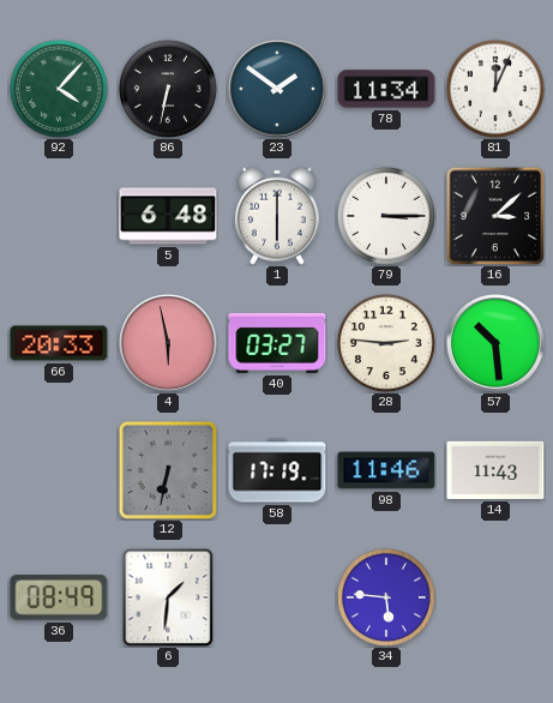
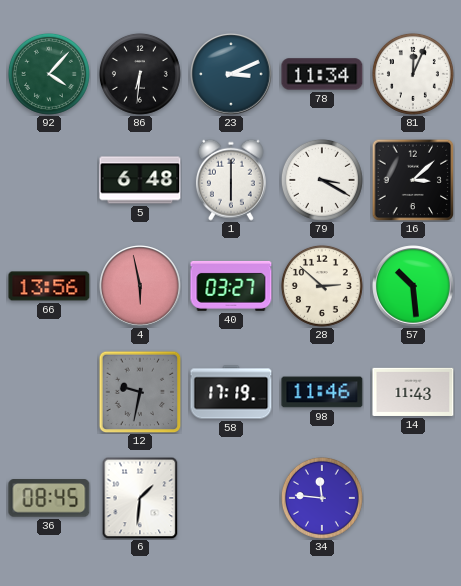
86: 6:32 -> 6:31 (140, 74)
23: 1:51 -> 3:11 (231, 74)
79: 3:15 -> 3:20 (322, 180)
66: 20:33 -> 13:56 (49, 286)
28: 2:46 -> 2:52 (322, 286)
12: 6:32 -> 9:32 (140, 392)
36: 08:49 -> 08:45 (49, 498)
34: 5:46 -> 11:46 (322, 498)
